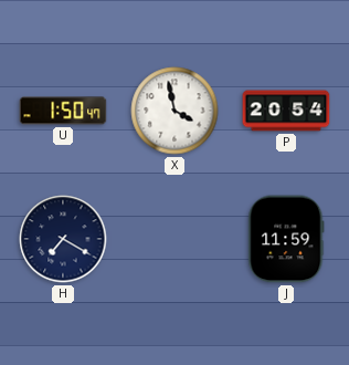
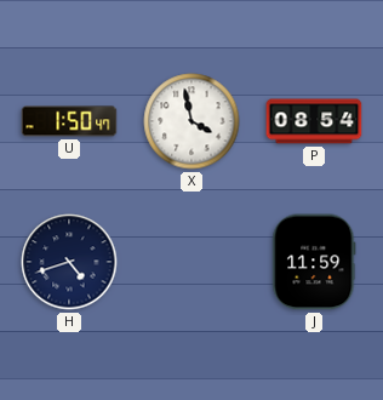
P: 20:54 -> 08:54 (314, 121)
H: 7:20 -> 4:42 (69, 262)
